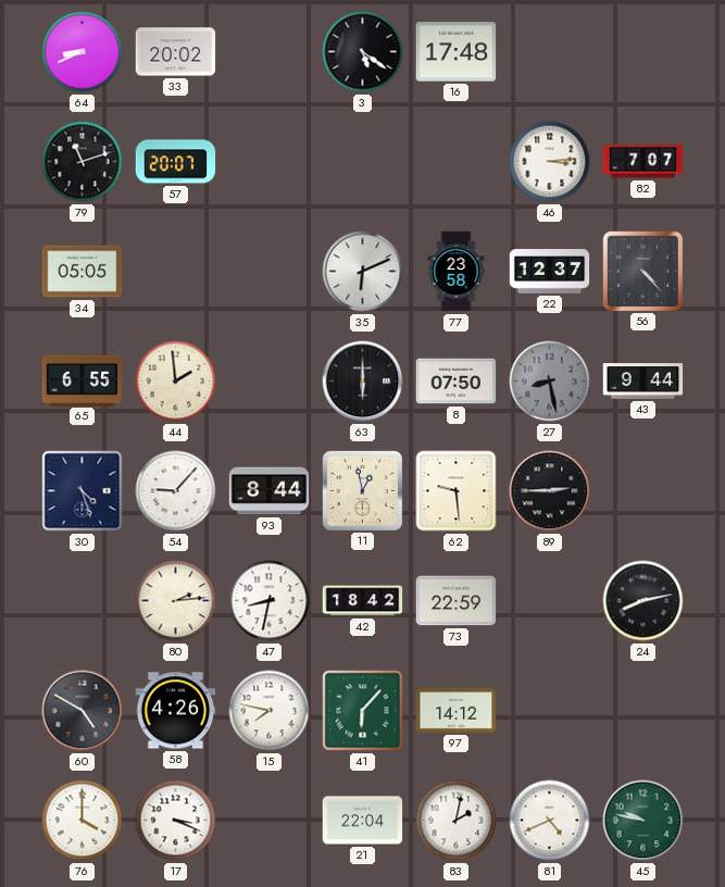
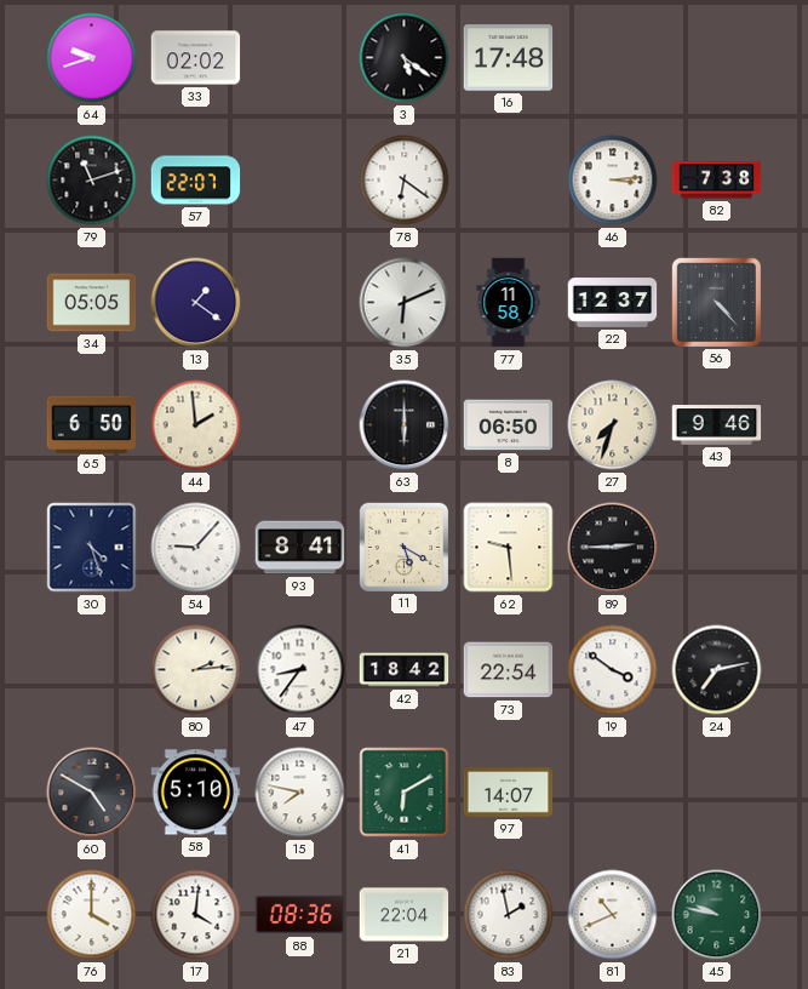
64: 8:41 -> 9:42 (92, 58)
33: 20:02 -> 02:02 (196, 58)
57: 20:07 -> 22:07 (196, 181)
78: none -> 6:21 (405, 181)
82: 7:07 -> 7:38 (717, 181)
13: none -> 1:21 (196, 303)
77: 23:58 -> 11:58 (509, 303)
65: 6:55 -> 6:50 (92, 424)
8: 07:50 -> 06:50 (509, 425)
27: 8:28 -> 7:33 (613, 425)
27 dial: grey -> cream (613, 425)
43: 9:44 -> 9:46 (717, 425)
93: 8:44 -> 8:41 (300, 548)
11: 12:58 -> 5:20 (403, 547)
47: 8:32 -> 8:36 (300, 670)
73: 22:59 -> 22:54 (509, 670)
19: none -> 3:51 (613, 670)
24: 8:13 -> 7:13 (717, 670)
58: 4:26 -> 5:10 (196, 793)
41: 6:07 -> 6:10 (405, 793)
97: 14:12 -> 14:07 (509, 793)
17: 3:19 -> 4:01 (196, 915)
88: none -> 08:36 (300, 915)
83: 2:02 -> 1:58 (509, 915)
81: 4:41 -> 10:41 (613, 915)
